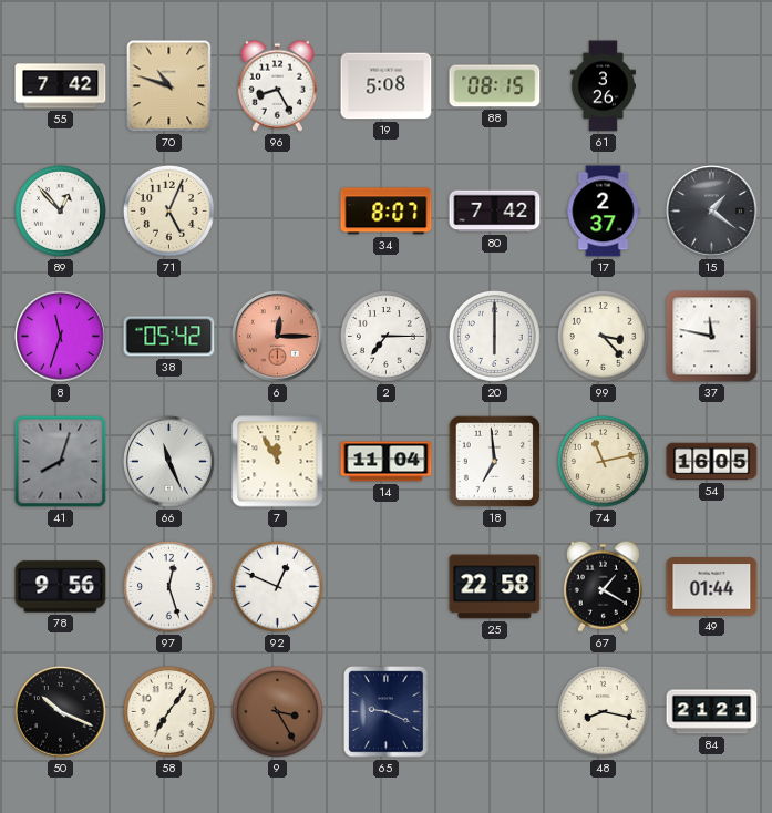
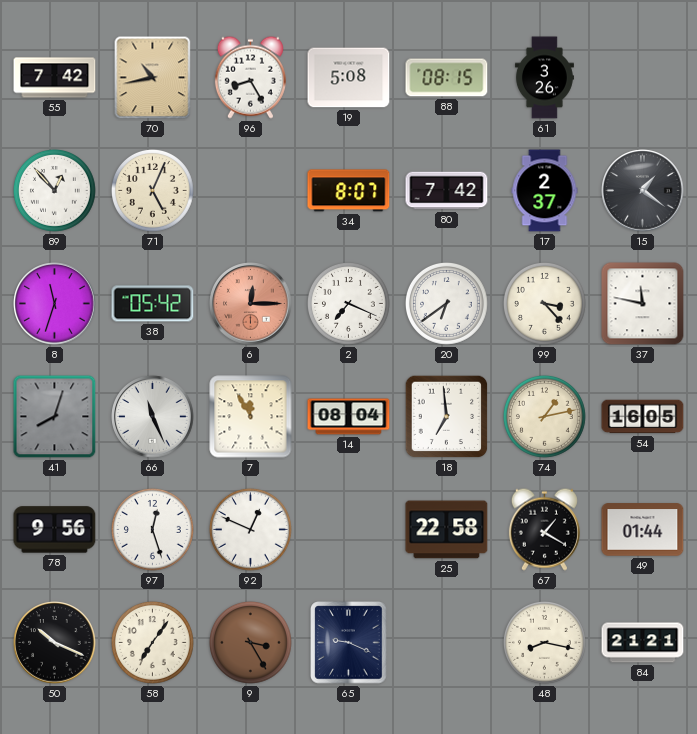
70: 10:48 -> 10:43 (153, 78)
2: 7:15 -> 7:19 (348, 303)
20: 6:00 -> 6:39 (446, 303)
14: 11:04 -> 08:04 (349, 417)
74: 11:13 -> 1:13 (544, 416)
